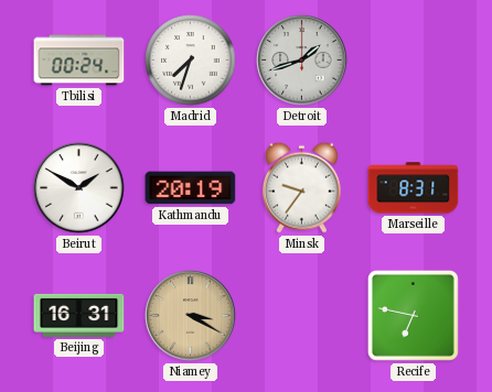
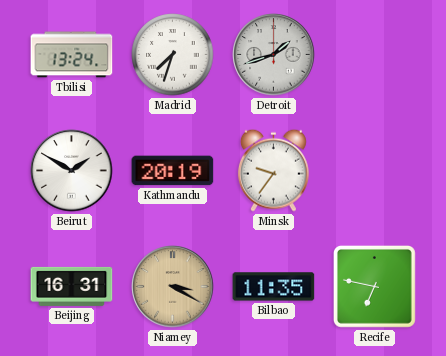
Tbilisi: 00:24 -> 13:24 (72, 55)
Marseille: 8:31 -> none (414, 188)
Bilbao: none -> 11:35 (274, 287)
